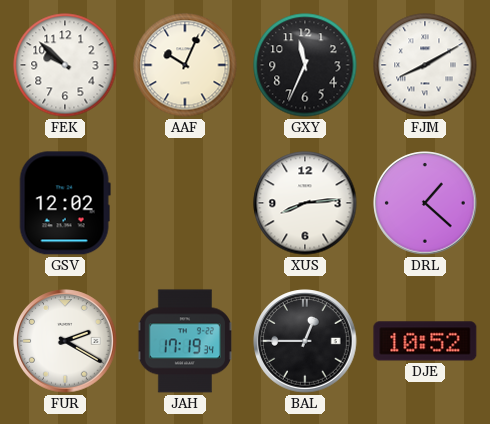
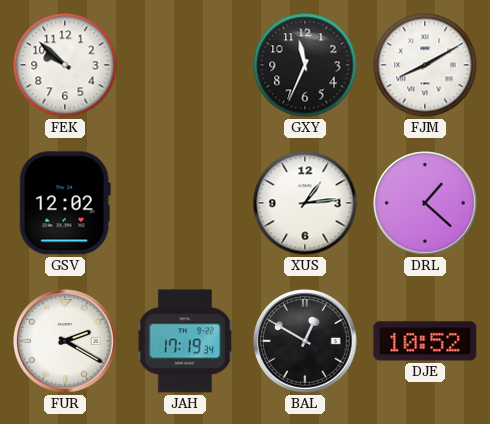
AAF: 10:04 -> none (185, 65)
XUS: 8:14 -> 1:14 (305, 203)
BAL: 12:45 -> 12:50 (305, 341)
